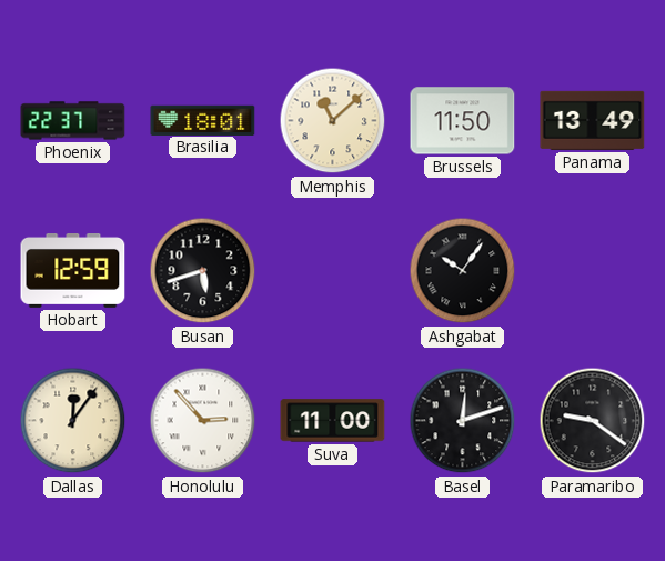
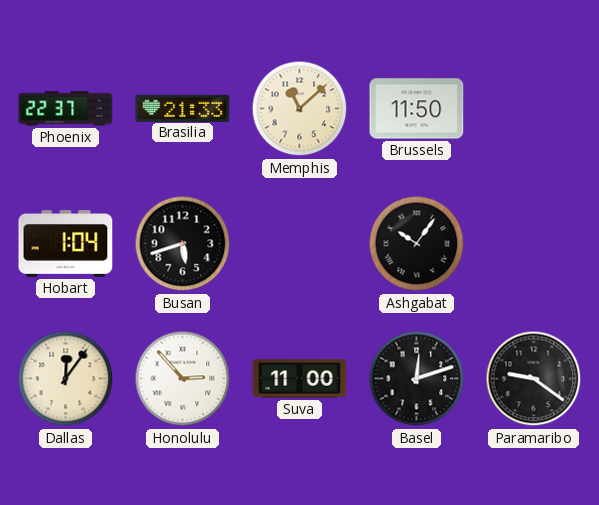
Brasilia: 18:01 -> 21:33 (183, 108)
Panama: 13:49 -> none (593, 120)
Hobart: 12:59 -> 1:04 (66, 244)
